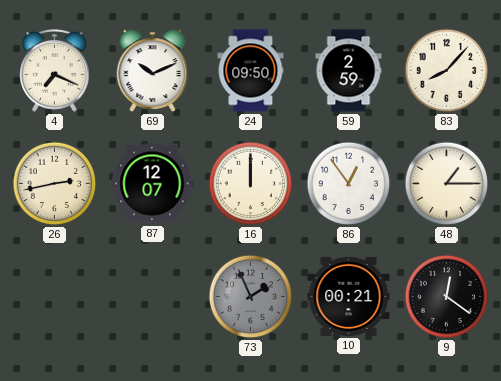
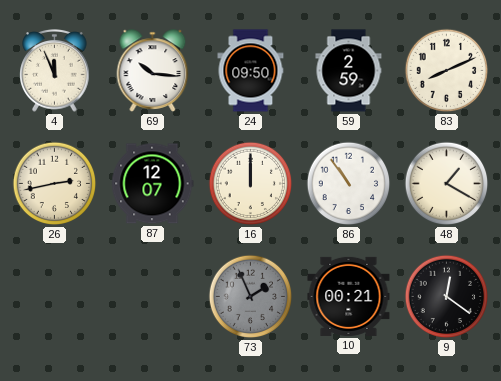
4: 7:19 -> 11:56 (55, 71)
69: 10:11 -> 10:16 (153, 71)
83: 8:07 -> 8:11 (447, 71)
86: 12:54 -> 10:54 (349, 184)
48: 1:15 -> 1:20 (447, 184)
